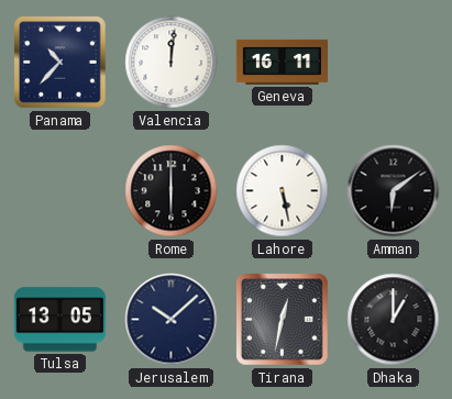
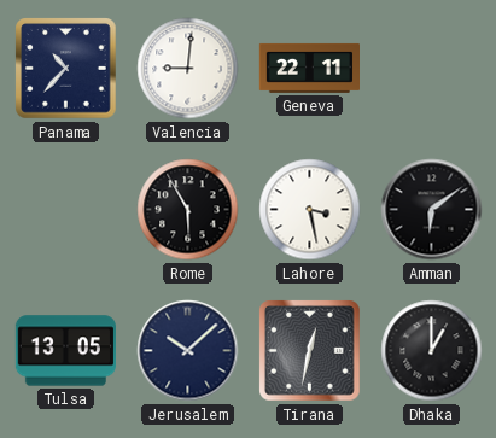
Valencia: 12:01 -> 9:01 (188, 69)
Geneva: 16:11 -> 22:11 (309, 68)
Rome: 6:00 -> 5:55 (188, 210)
Lahore: 5:28 -> 3:28 (310, 210)
